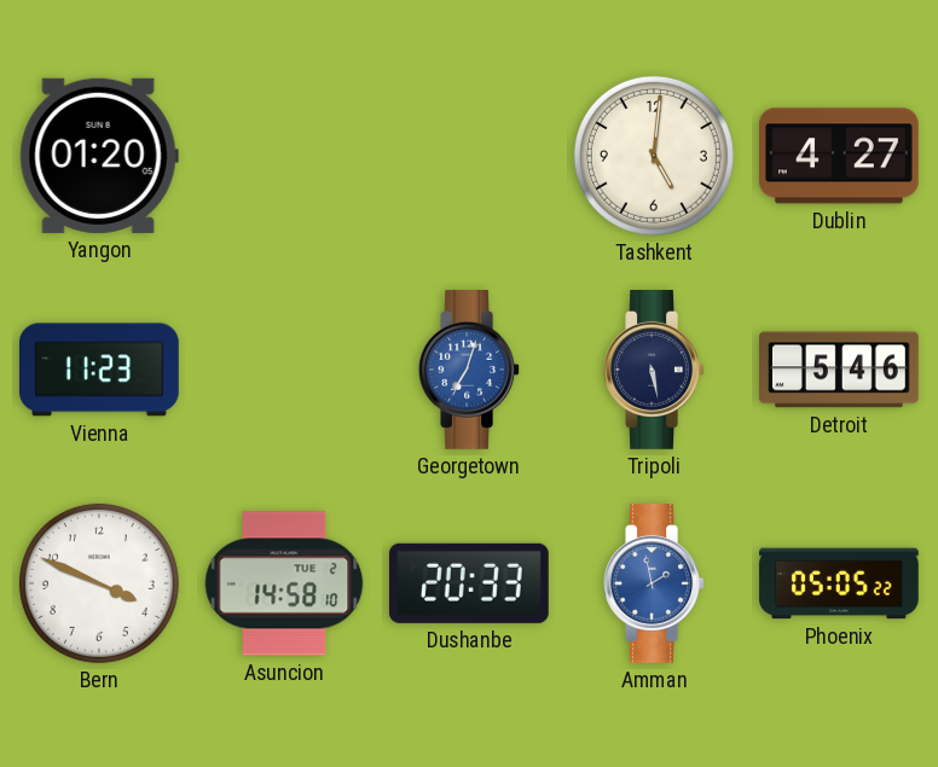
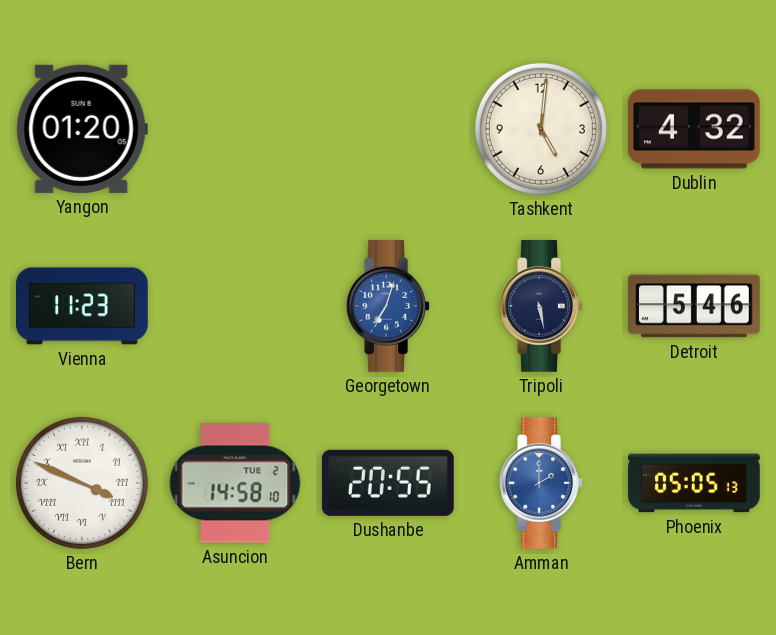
Dublin: 4:27 -> 4:32 (695, 129)
Bern numerals: Arabic -> Roman (82, 483)
Dushanbe: 20:33 -> 20:55 (388, 483)
Amman: 1:58 -> 2:00 (541, 484)
Phoenix: 05:05:22 -> 05:05:13 (694, 483)
